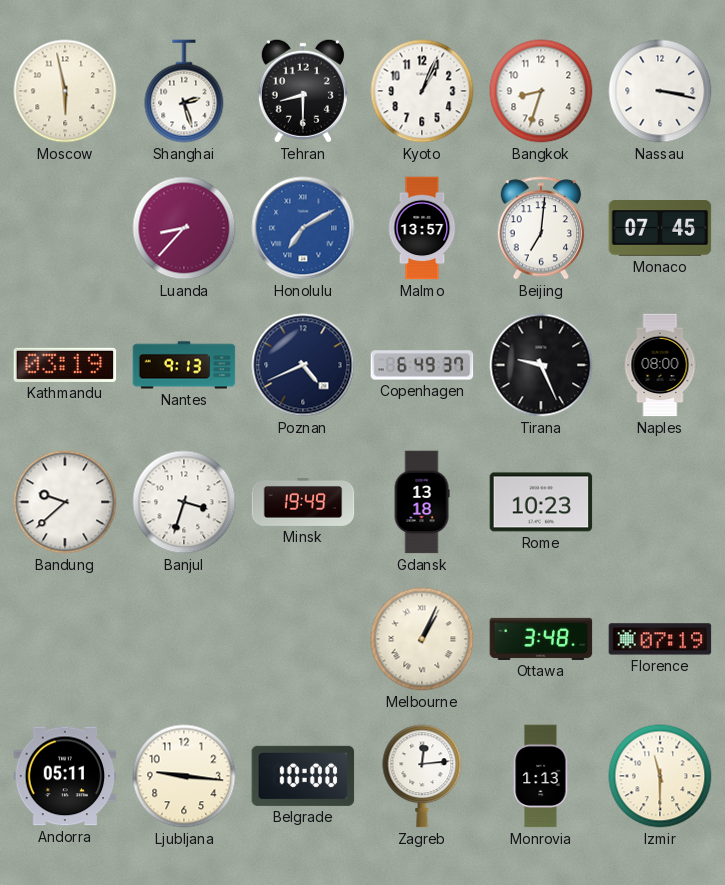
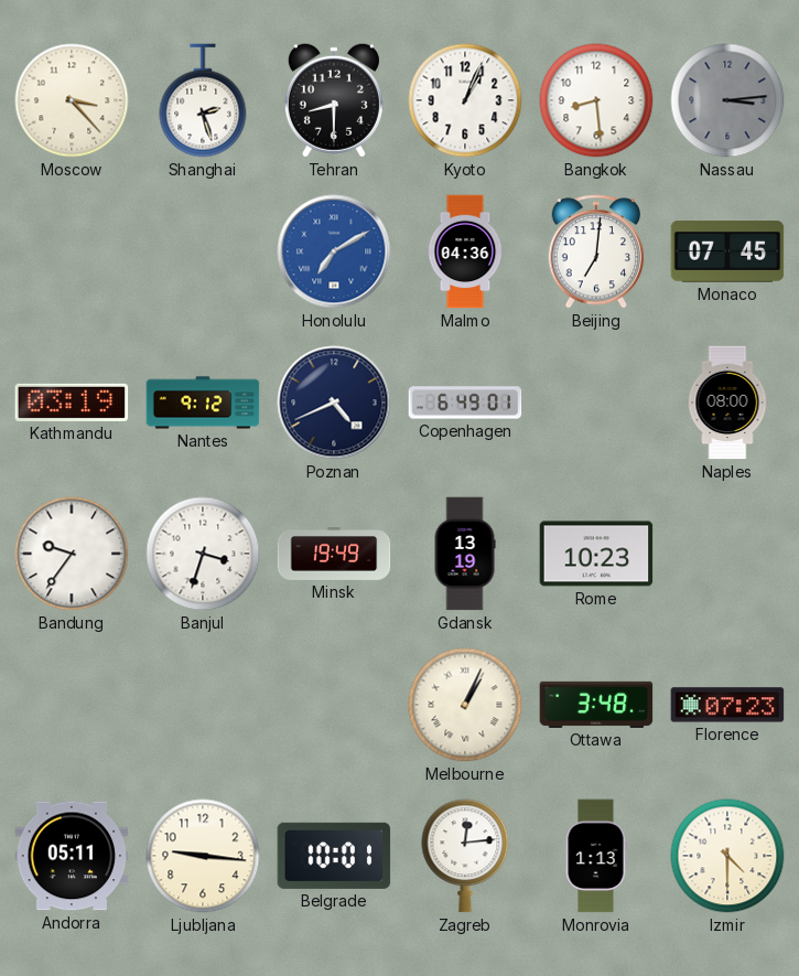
Moscow: 5:58 -> 3:23 (72, 100)
Bangkok: 8:33 -> 8:29 (596, 100)
Nassau: 3:17 -> 3:14 (727, 100)
Nassau dial: white -> grey (727, 100)
Luanda: 8:37 -> none (184, 228)
Malmo: 13:57 -> 04:36 (465, 251)
Nantes: 9:13 -> 9:12 (203, 403)
Copenhagen: 6:49:37 -> 6:49:01 (465, 403)
Tirana: 9:26 -> none (541, 365)
Bandung: 9:38 -> 9:36 (72, 554)
Gdansk: 13:18 -> 13:19 (465, 554)
Florence: 07:19 -> 07:23 (727, 705)
Belgrade: 10:00 -> 10:01 (334, 856)
Izmir: 11:30 -> 4:30 (727, 856)
